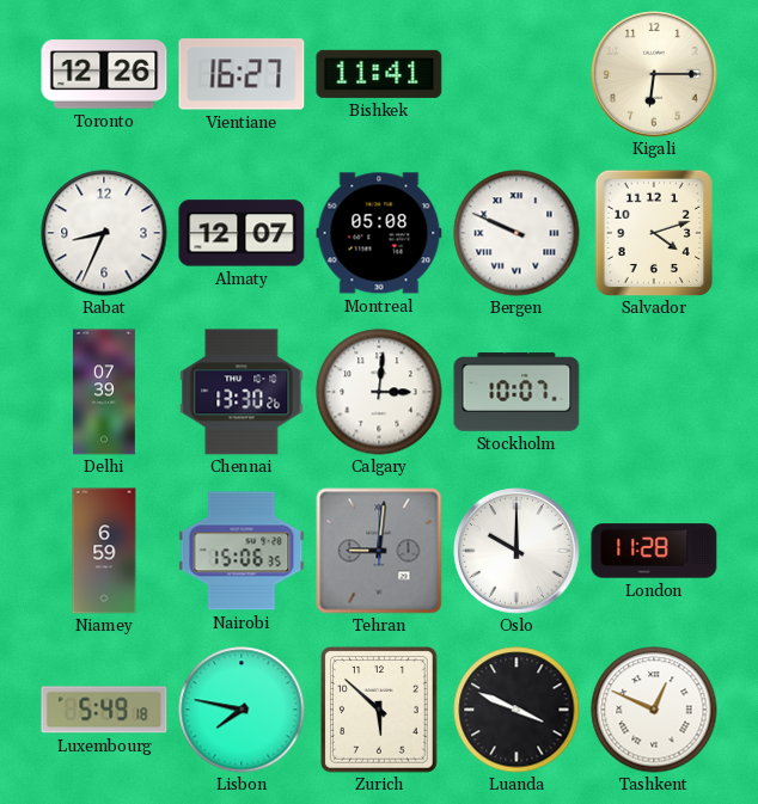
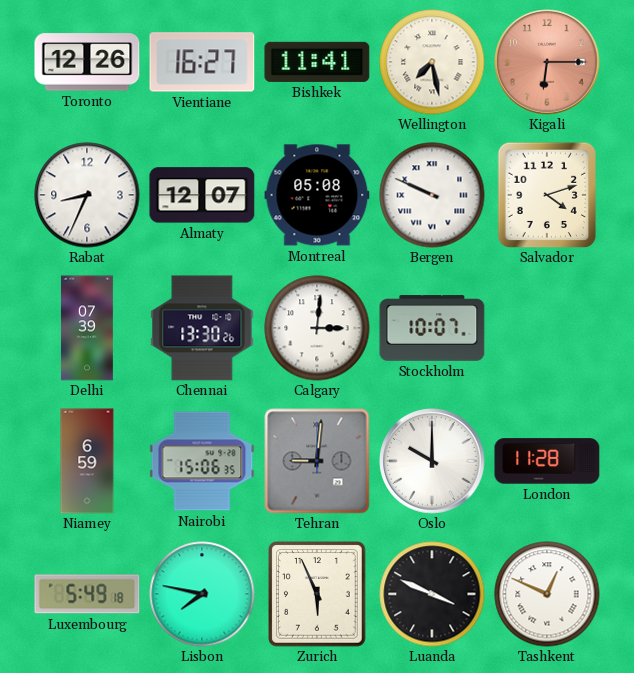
Wellington: none -> 7:28 (432, 62)
Kigali dial: cream -> salmon (547, 62)
Zurich: 5:52 -> 5:56 (317, 594)
